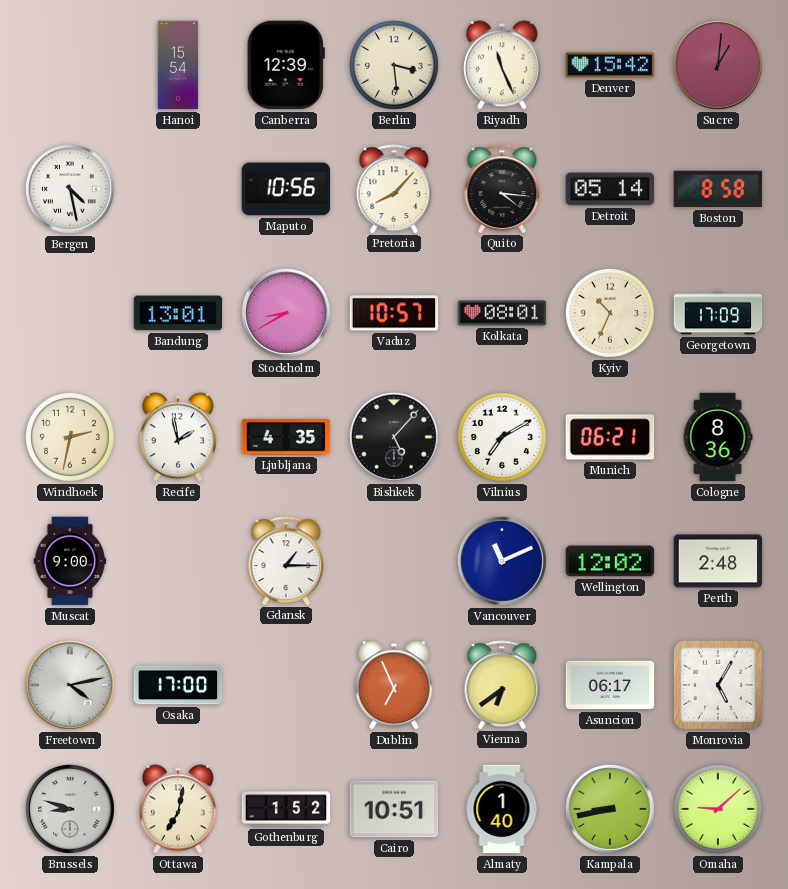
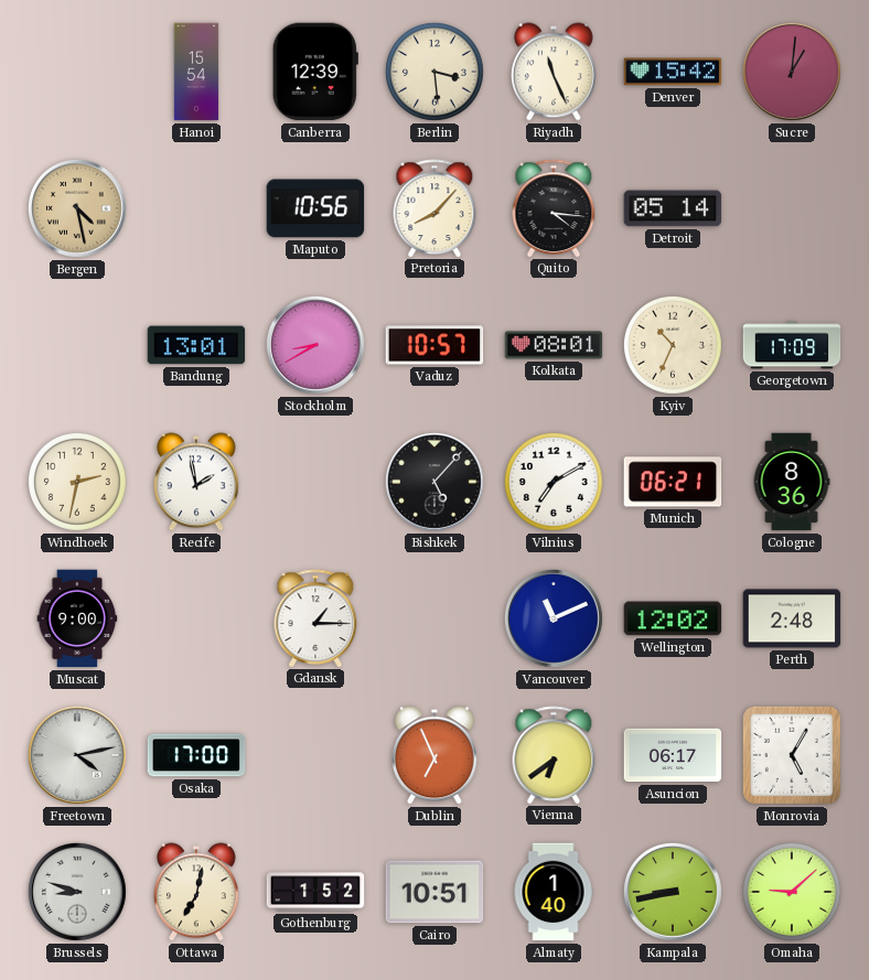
Bergen dial: white -> champagne (77, 208)
Boston: 8:58 -> none (718, 189)
Ljubljana: 4:35 -> none (286, 437)
